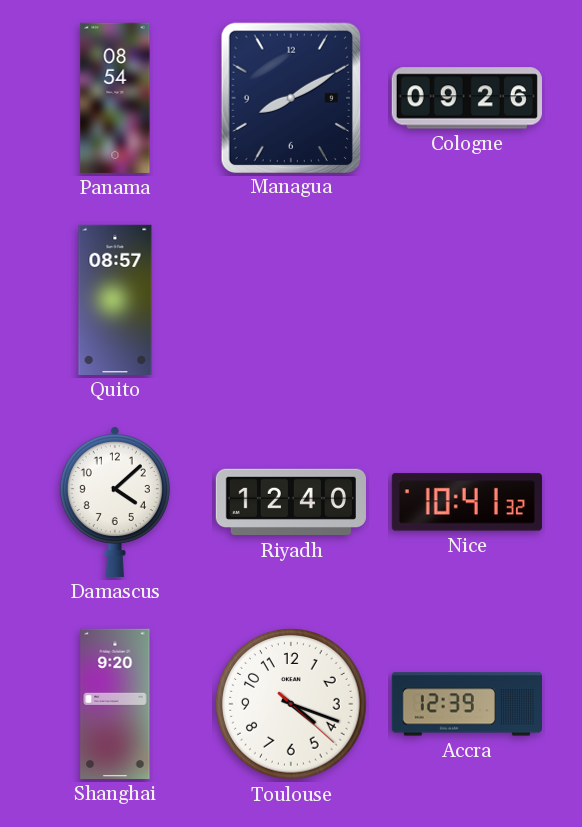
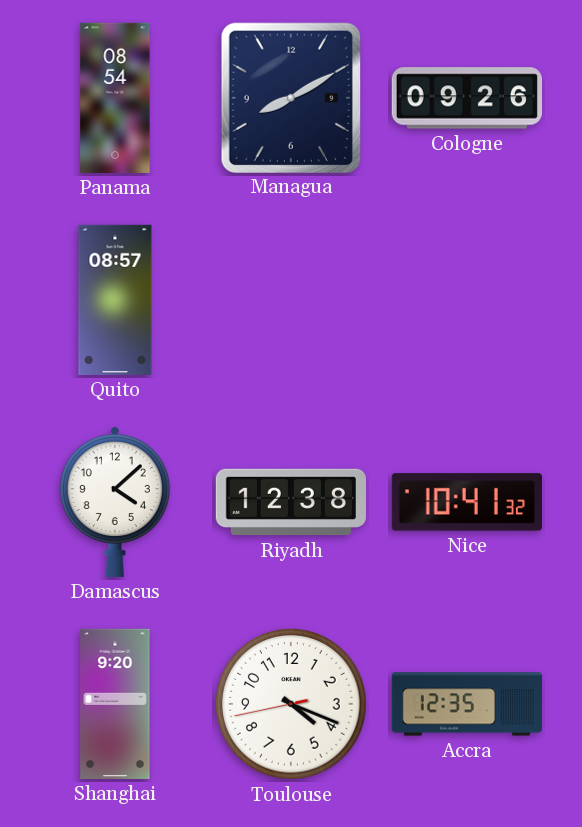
Riyadh: 12:40 -> 12:38 (291, 502)
Toulouse: 4:18:22 -> 4:18:43 (291, 704)
Accra: 12:39 -> 12:35 (466, 704)
